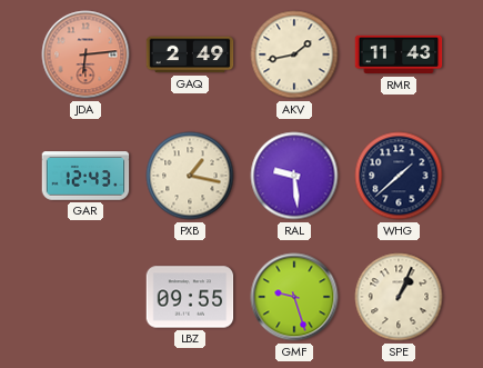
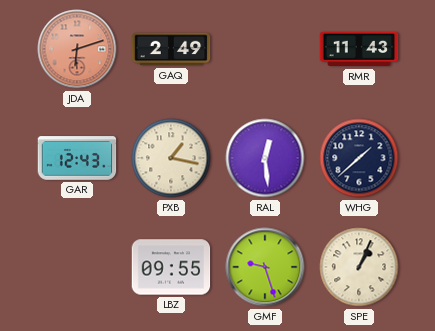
JDA: 6:14 -> 6:12 (77, 49)
AKV: 1:43 -> none (294, 54)
RAL: 9:29 -> 12:29 (265, 158)
